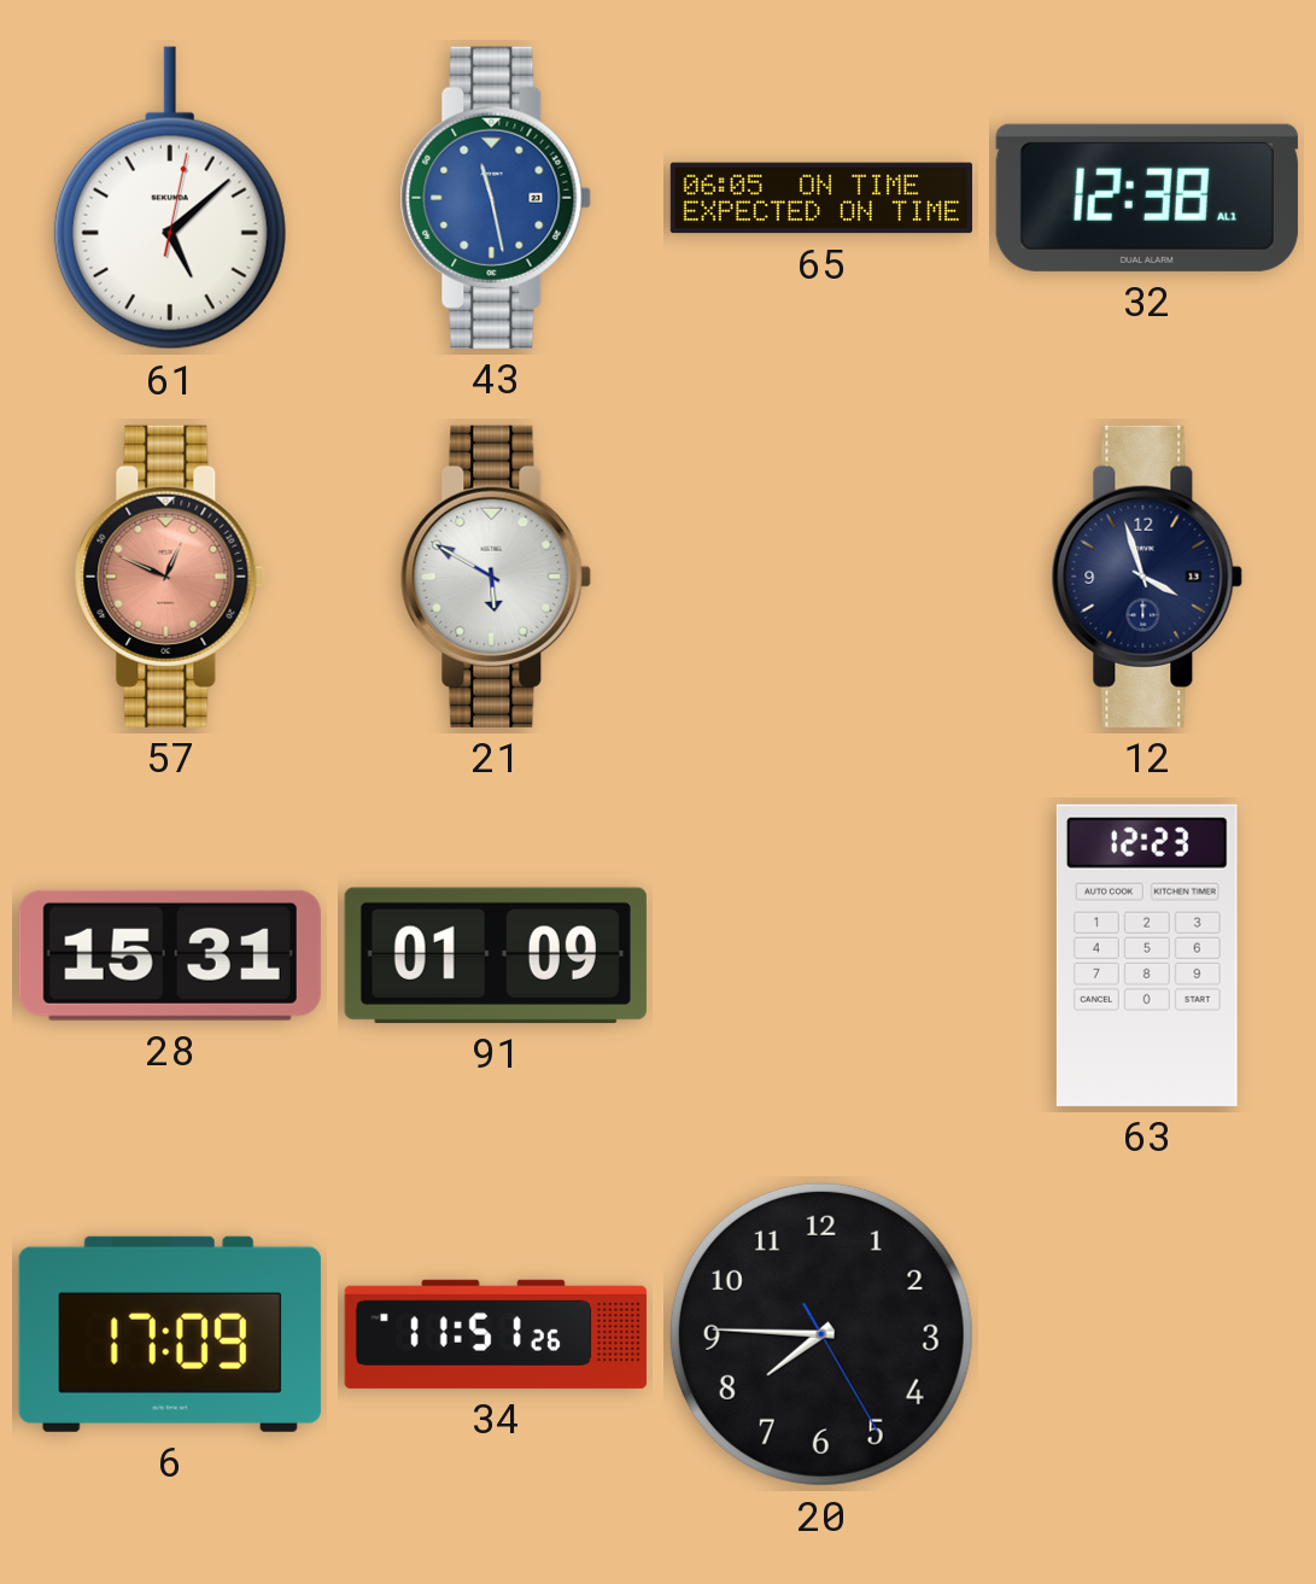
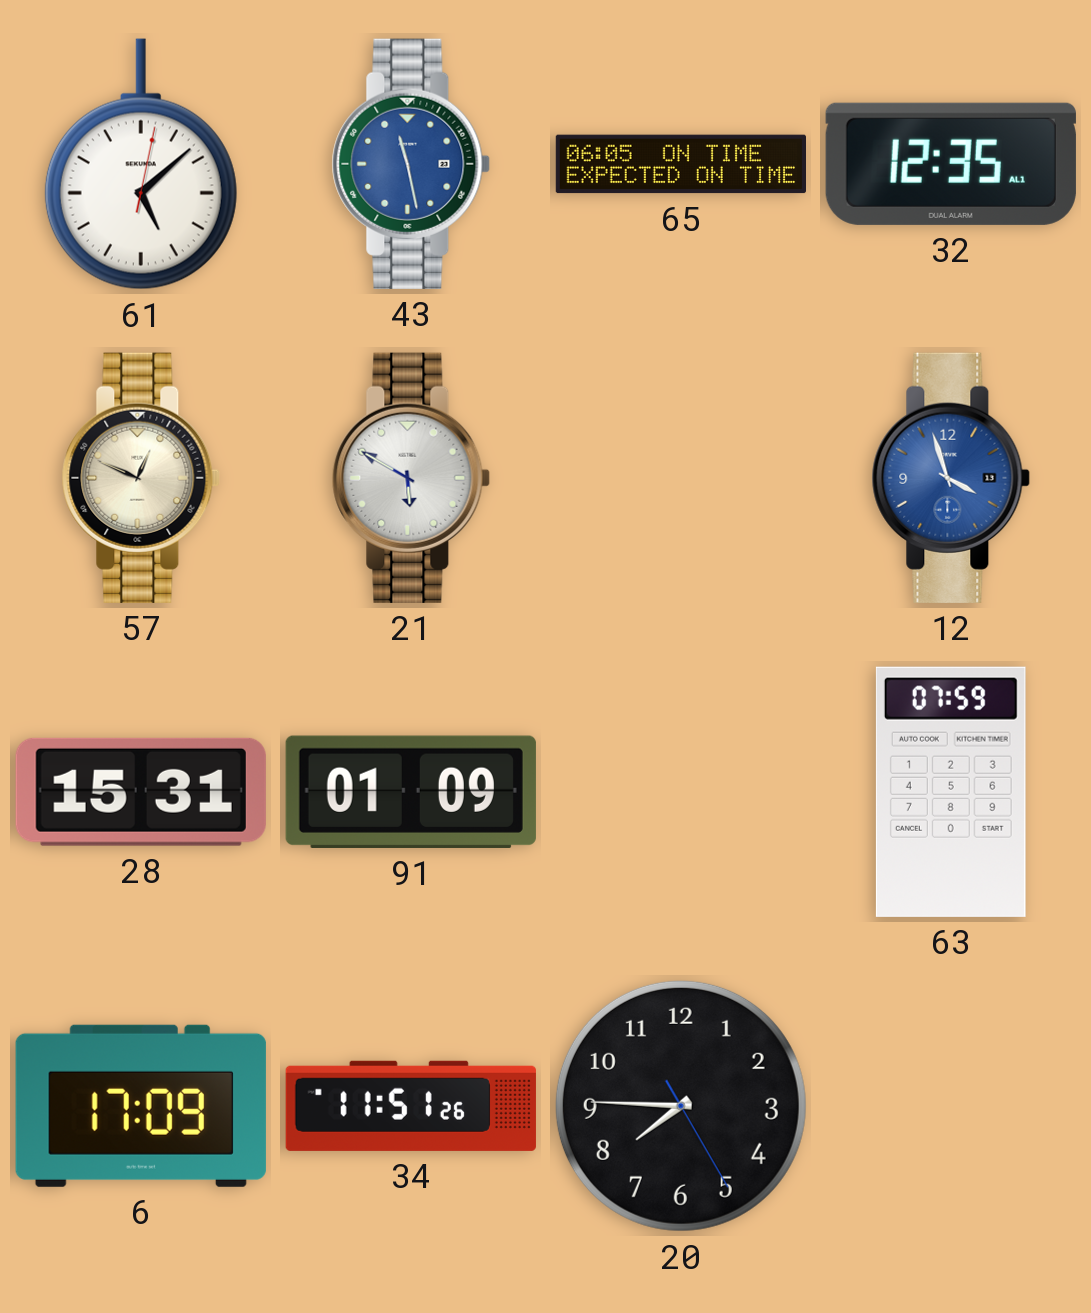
32: 12:38 -> 12:35 (951, 164)
57 dial: salmon -> cream (141, 478)
12 dial: navy -> blue (951, 478)
63: 12:23 -> 07:59 (951, 792)
